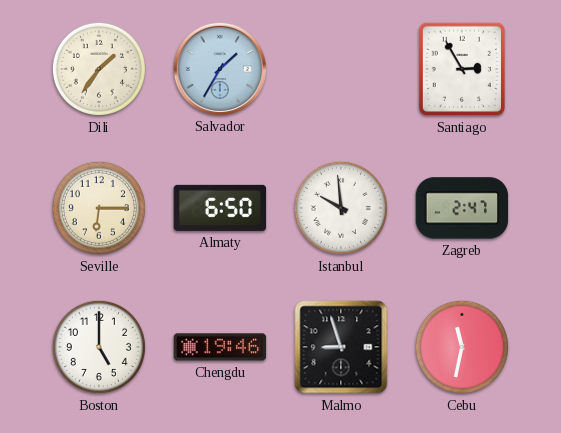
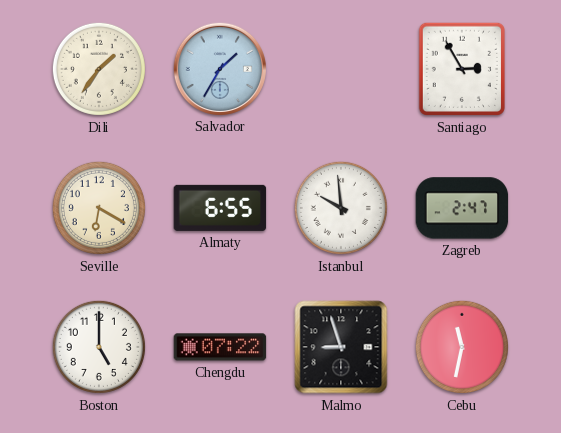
Seville: 6:15 -> 6:20 (99, 208)
Almaty: 6:50 -> 6:55 (220, 208)
Chengdu: 19:46 -> 07:22 (220, 347)
